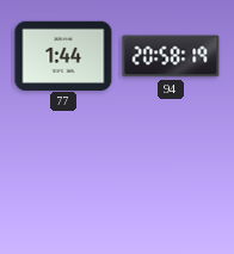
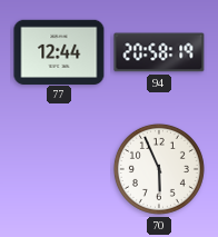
77: 1:44 -> 12:44 (59, 51)
70: none -> 5:56 (159, 169)
